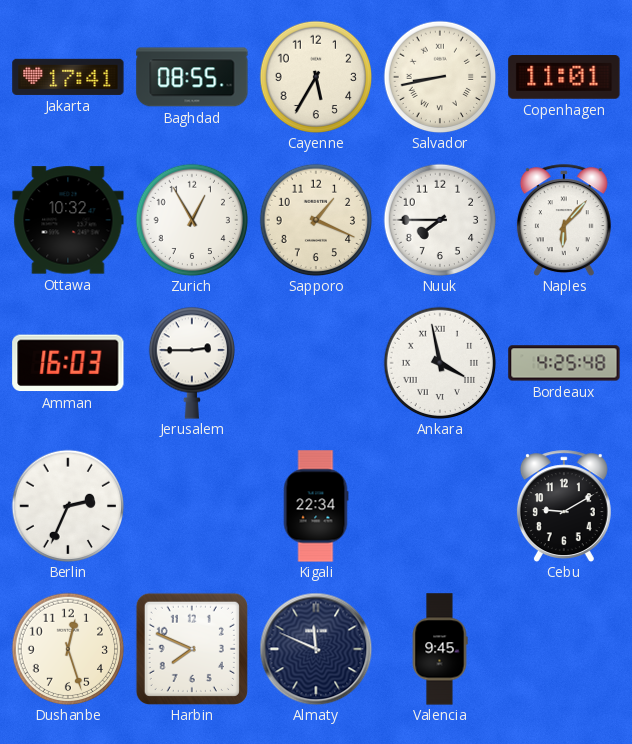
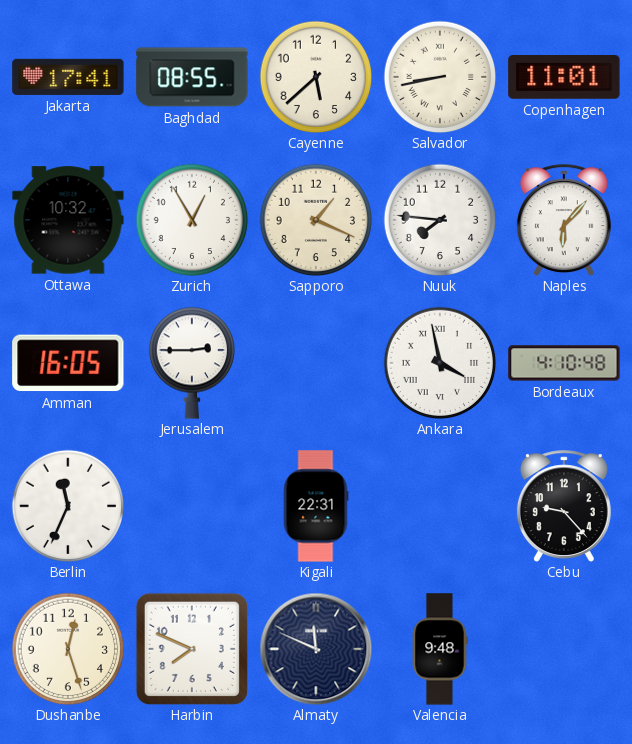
Cayenne: 5:35 -> 5:38 (316, 77)
Nuuk: 7:45 -> 7:46 (440, 220)
Amman: 16:03 -> 16:05 (68, 363)
Bordeaux: 4:25 -> 4:10 (564, 363)
Berlin: 2:34 -> 11:34 (68, 506)
Kigali: 22:34 -> 22:31 (316, 506)
Cebu: 9:10 -> 9:23 (564, 506)
Valencia: 9:45 -> 9:48 (440, 649)
